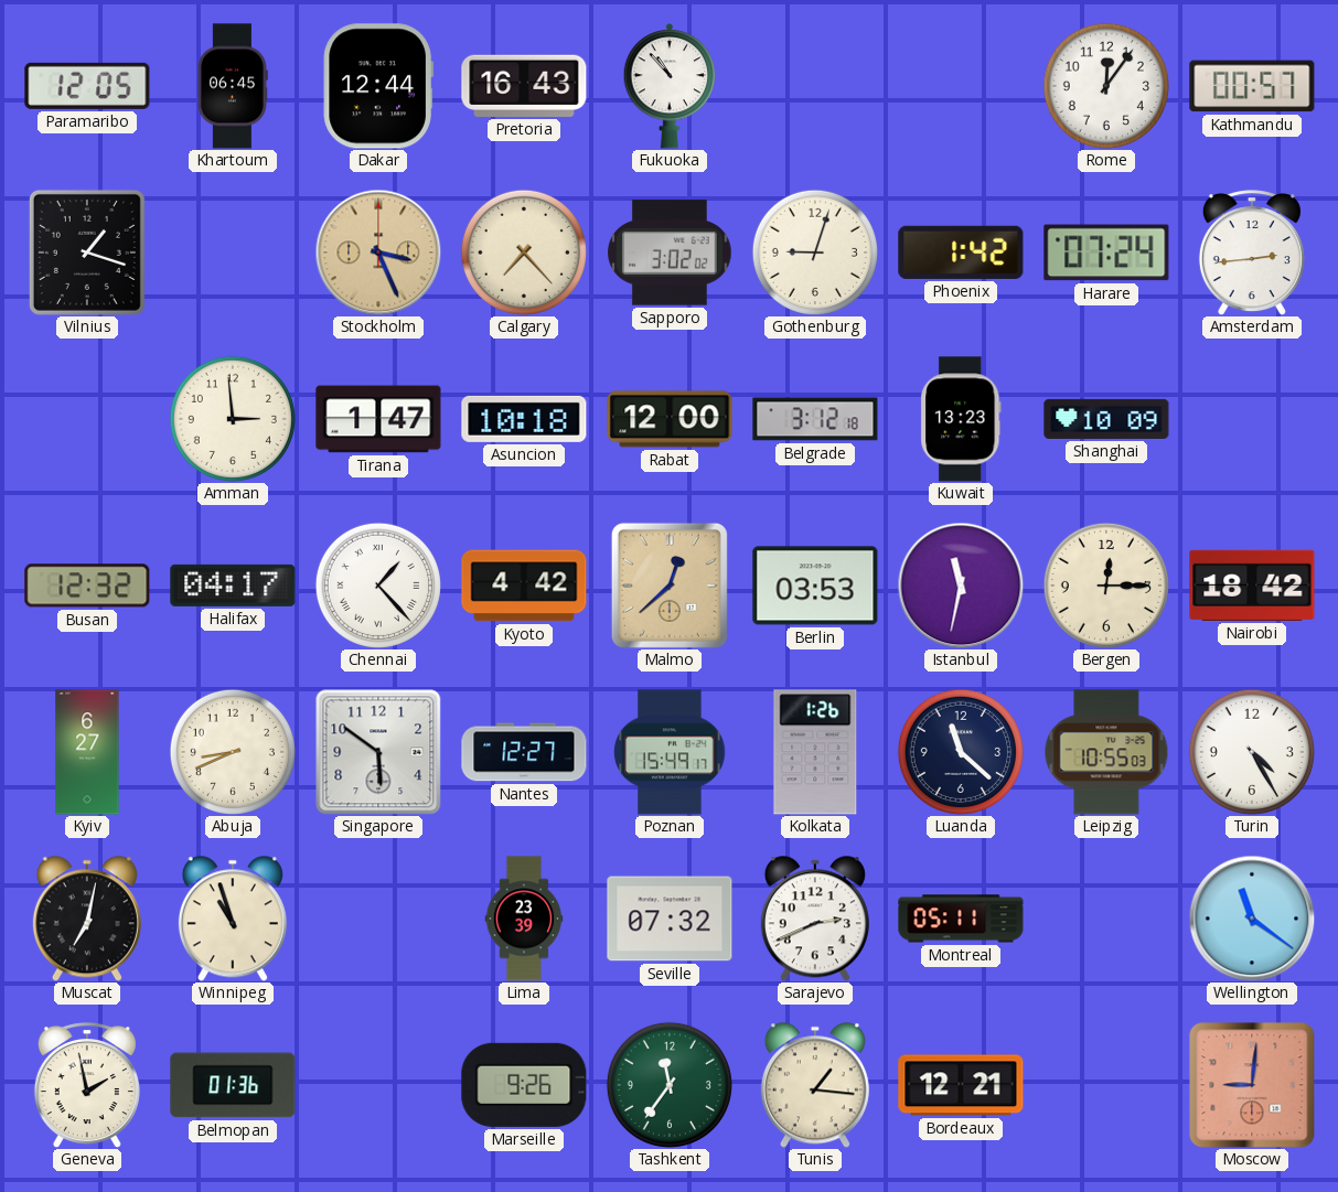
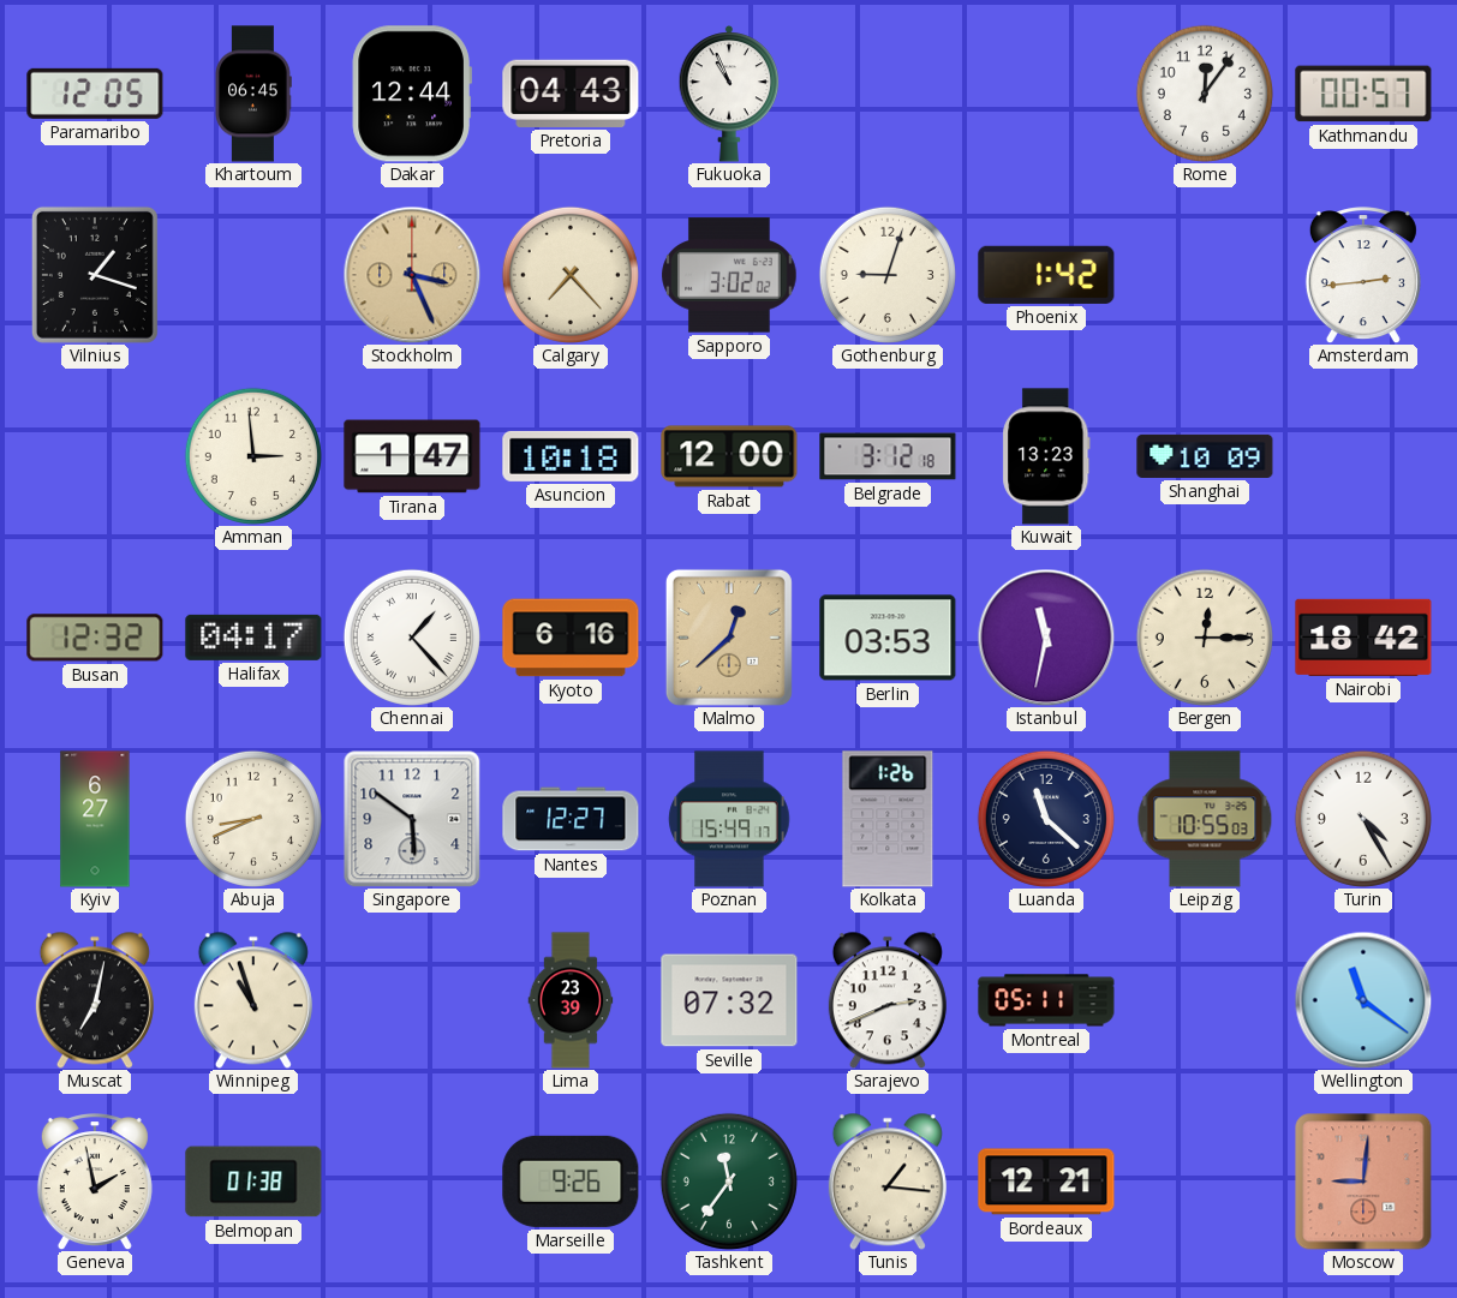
Pretoria: 16:43 -> 04:43 (571, 94)
Fukuoka: 10:53 -> 10:56 (729, 95)
Harare: 07:24 -> none (1106, 253)
Kyoto: 4:42 -> 6:16 (571, 638)
Belmopan: 01:36 -> 01:38 (253, 1182)
